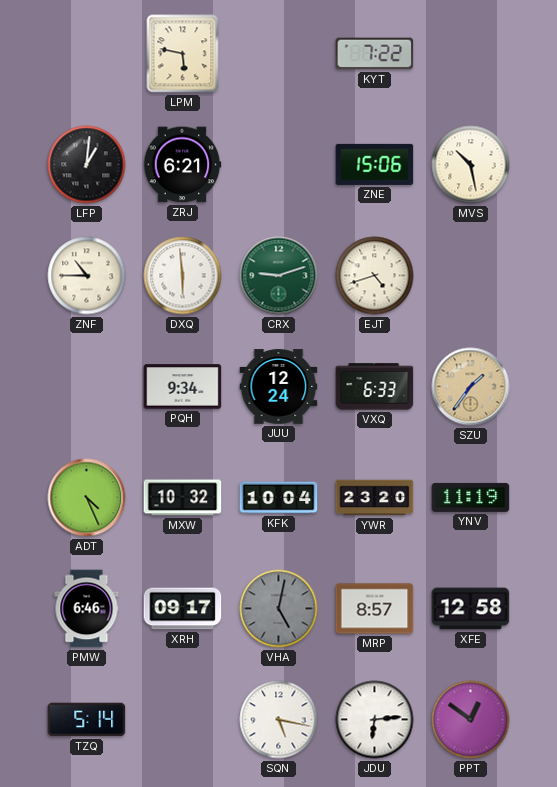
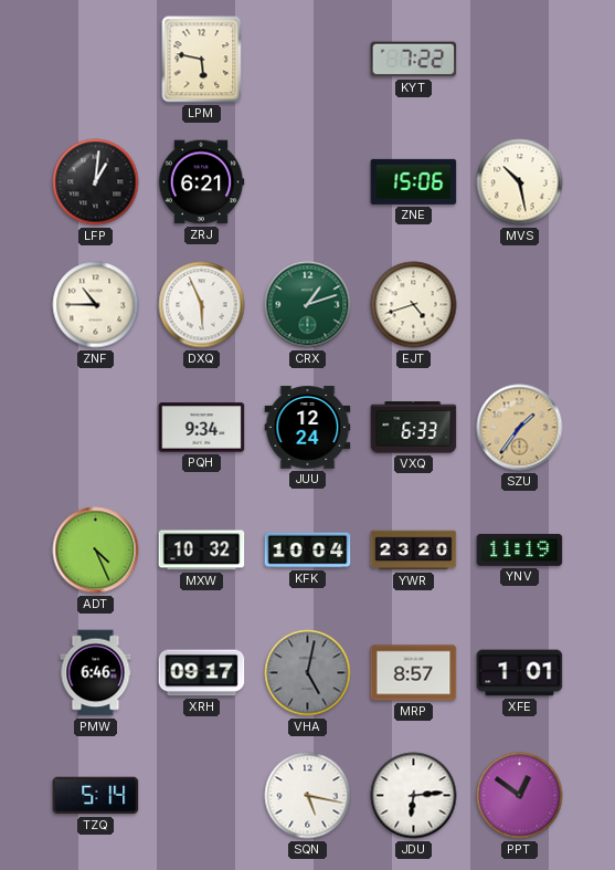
DXQ: 5:59 -> 5:56 (202, 305)
CRX: 9:12 -> 1:12 (308, 305)
XFE: 12:58 -> 1:01 (520, 673)
